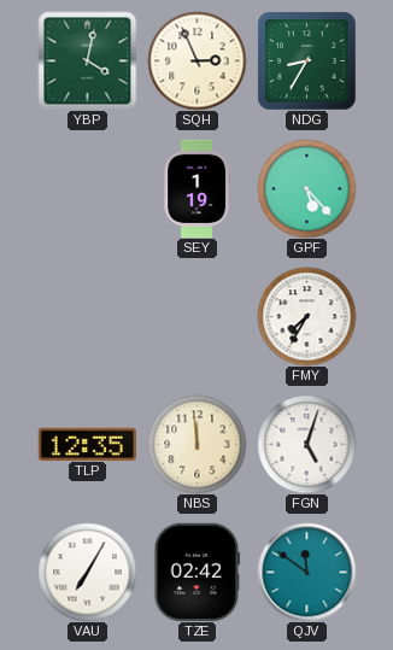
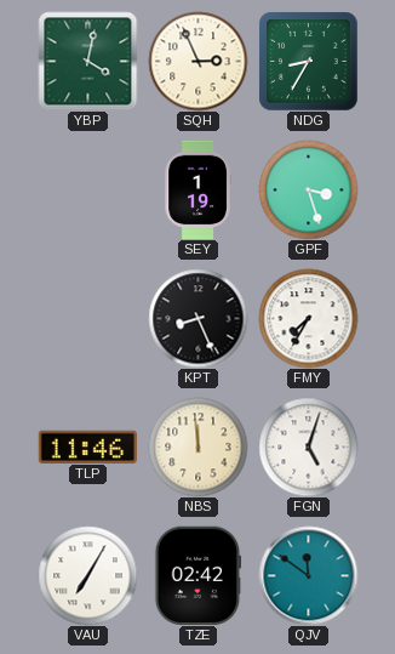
GPF: 5:23 -> 3:27 (308, 189)
KPT: none -> 8:26 (198, 318)
TLP: 12:35 -> 11:46 (87, 447)
